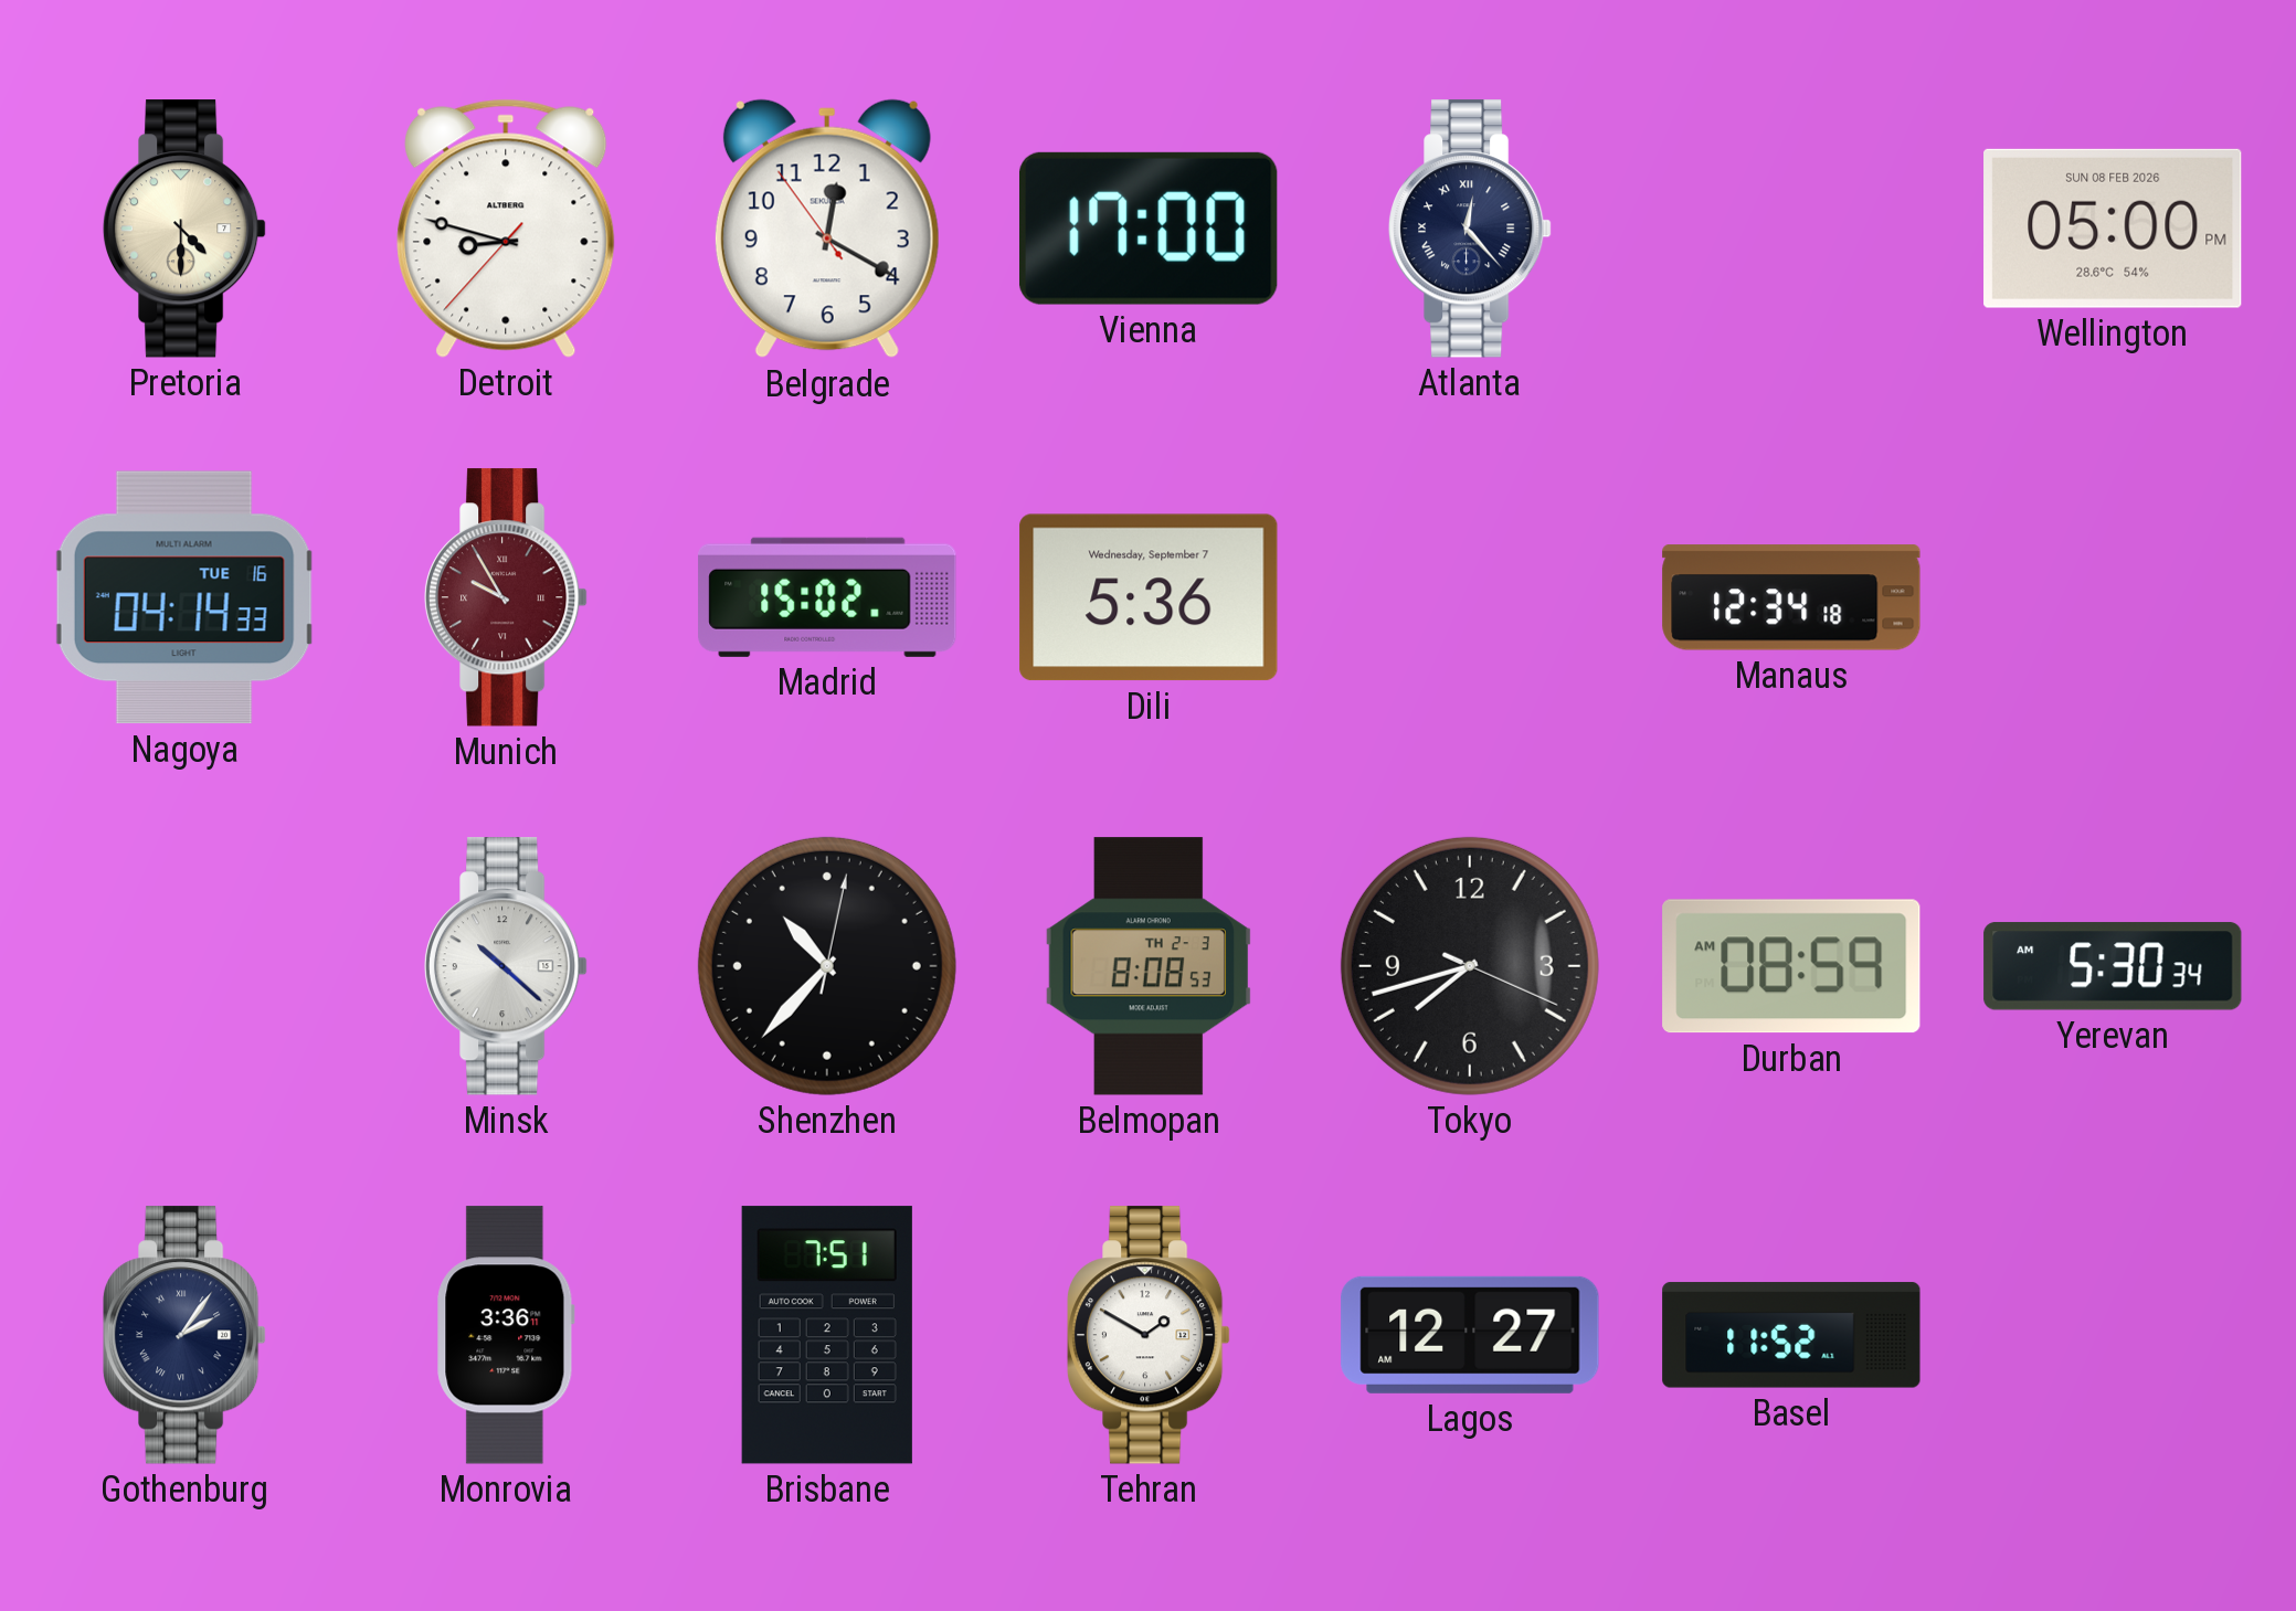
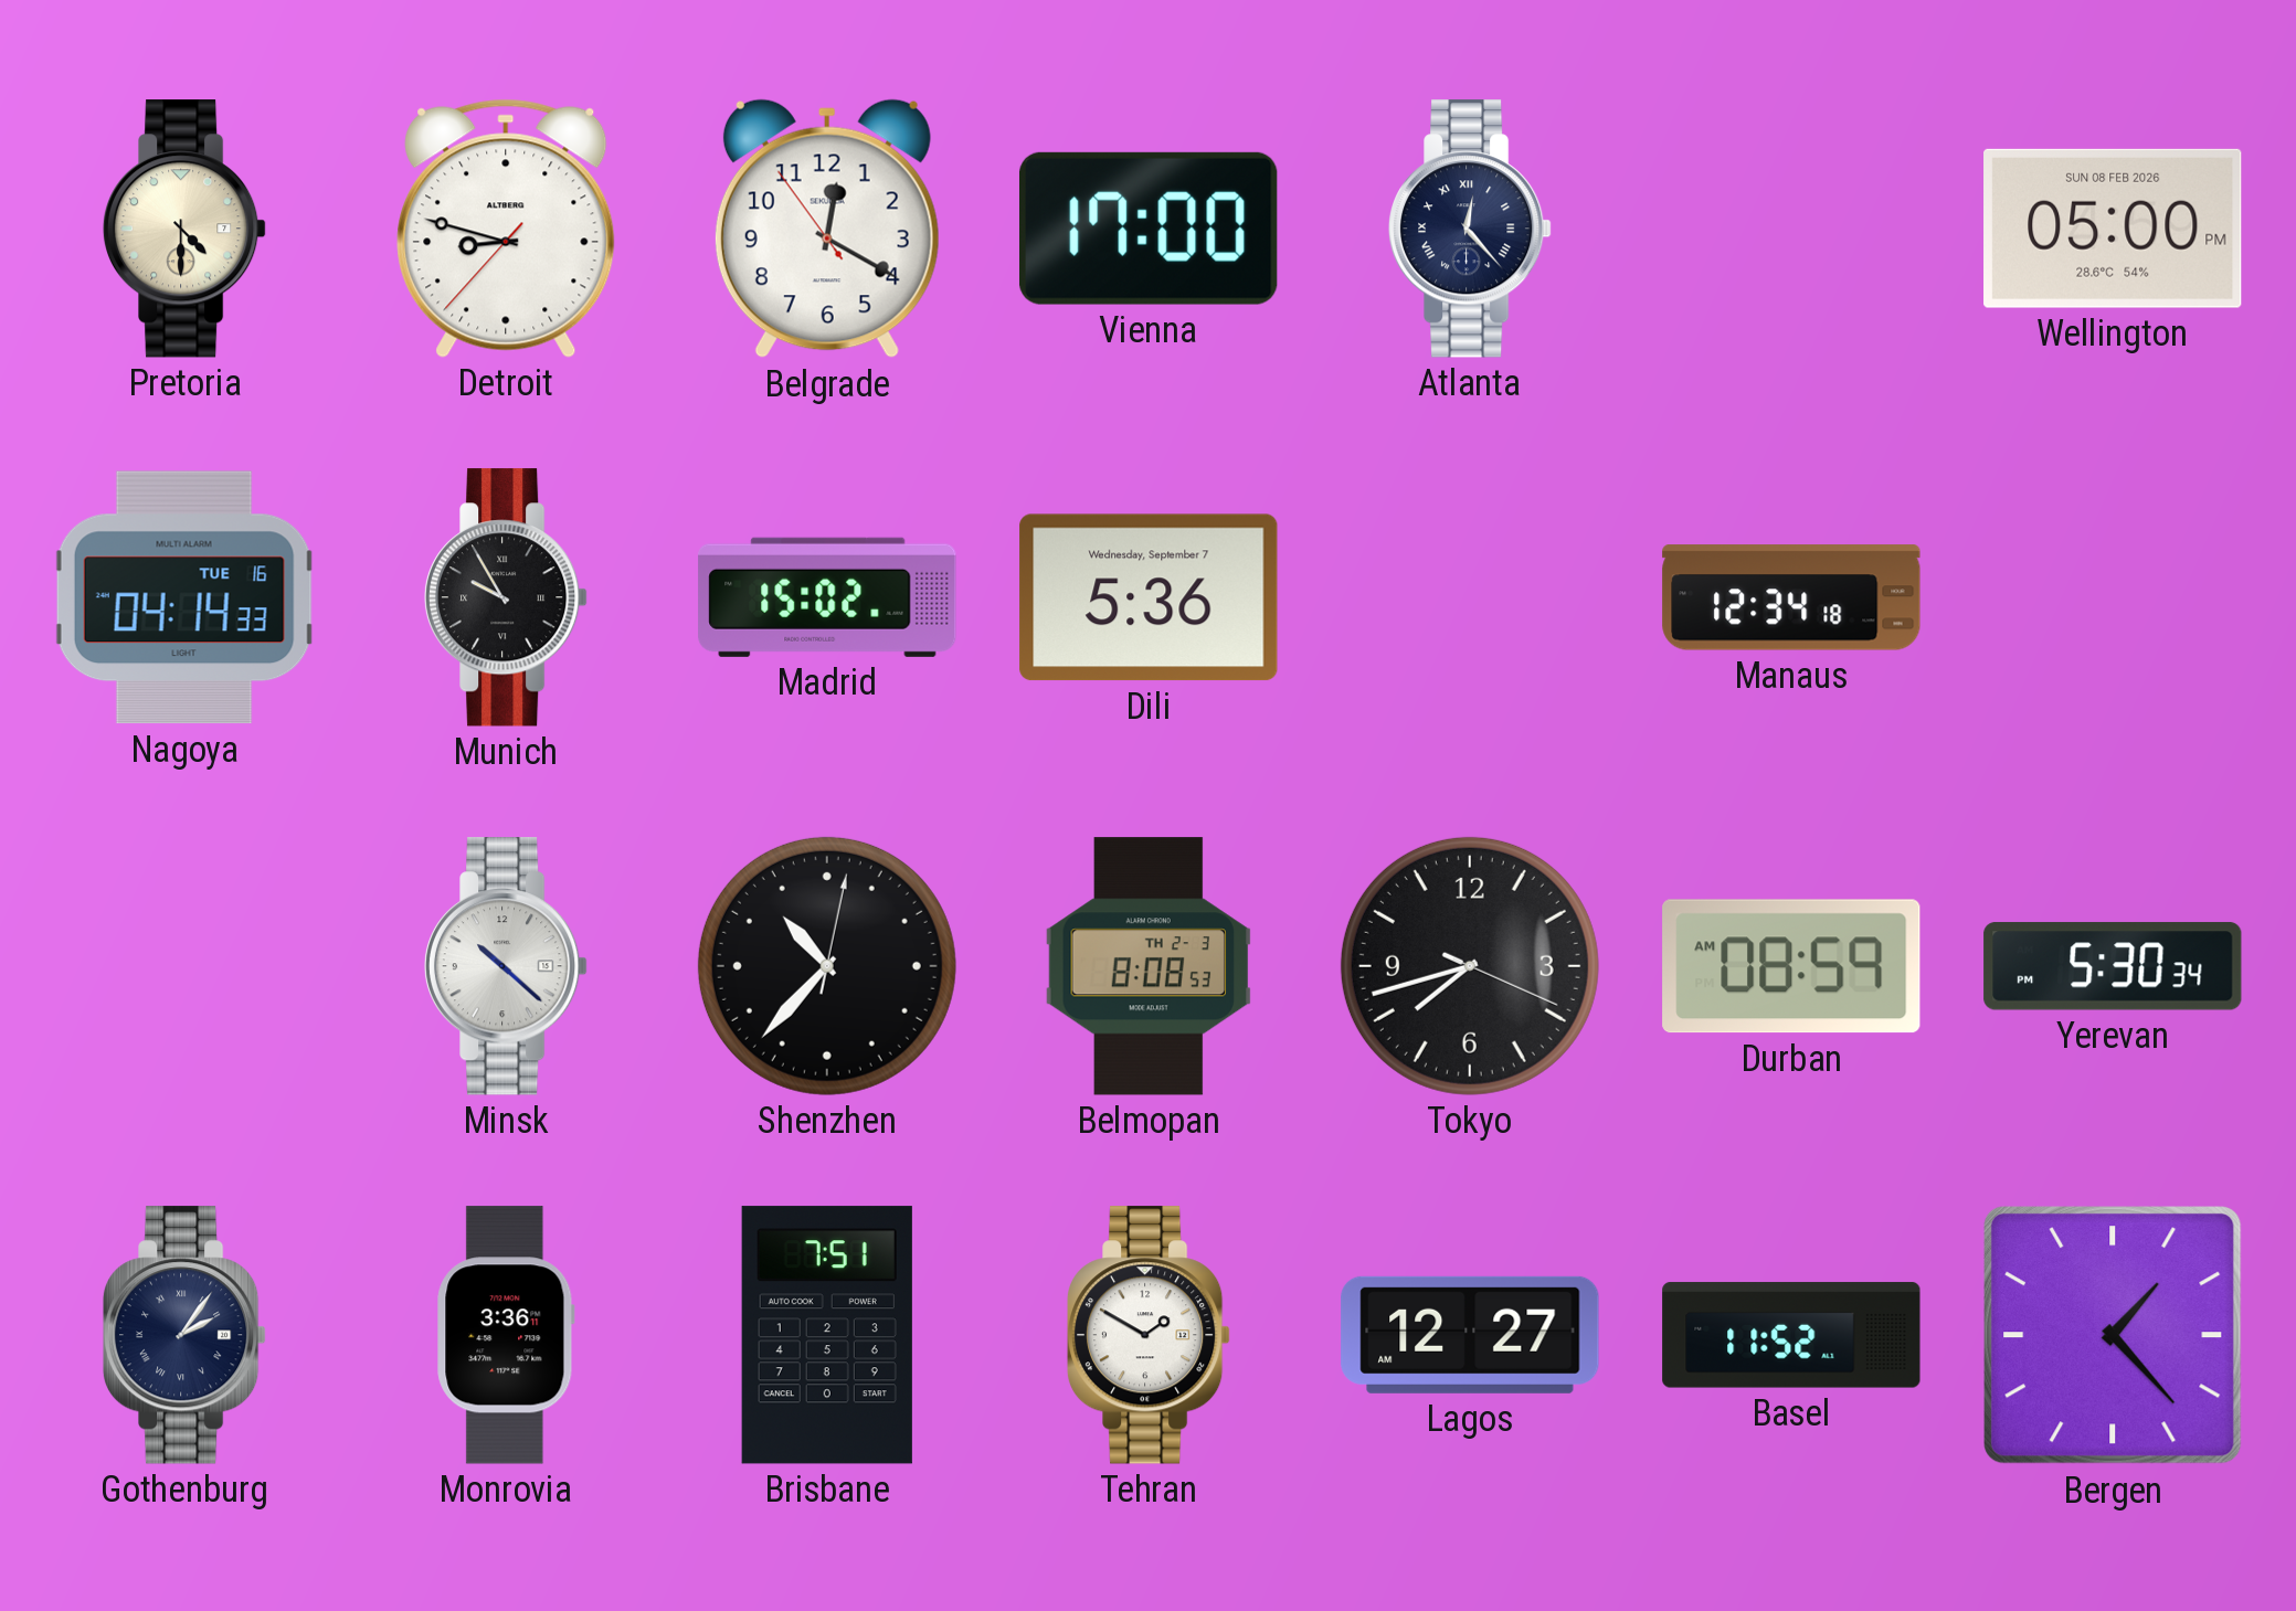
Munich dial: burgundy -> black (506, 597)
Yerevan: 5:30:34 AM -> 5:30:34 PM (2113, 967)
Bergen: none -> 1:23 (2113, 1335)
